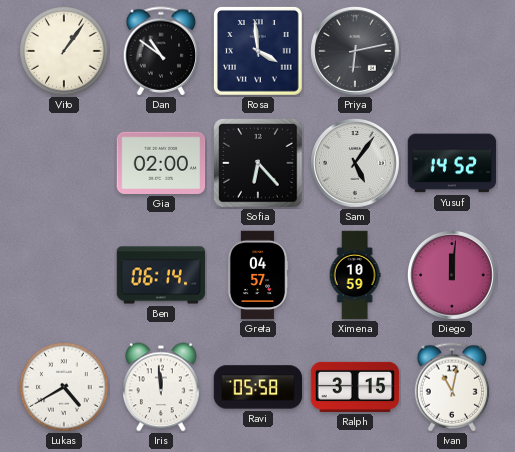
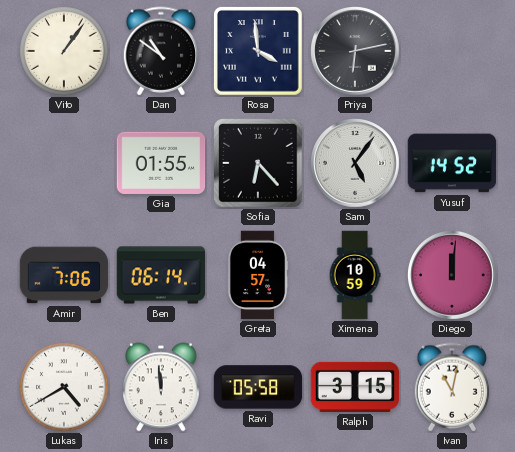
Gia: 02:00 -> 01:55 (161, 163)
Amir: none -> 7:06 (64, 275)
